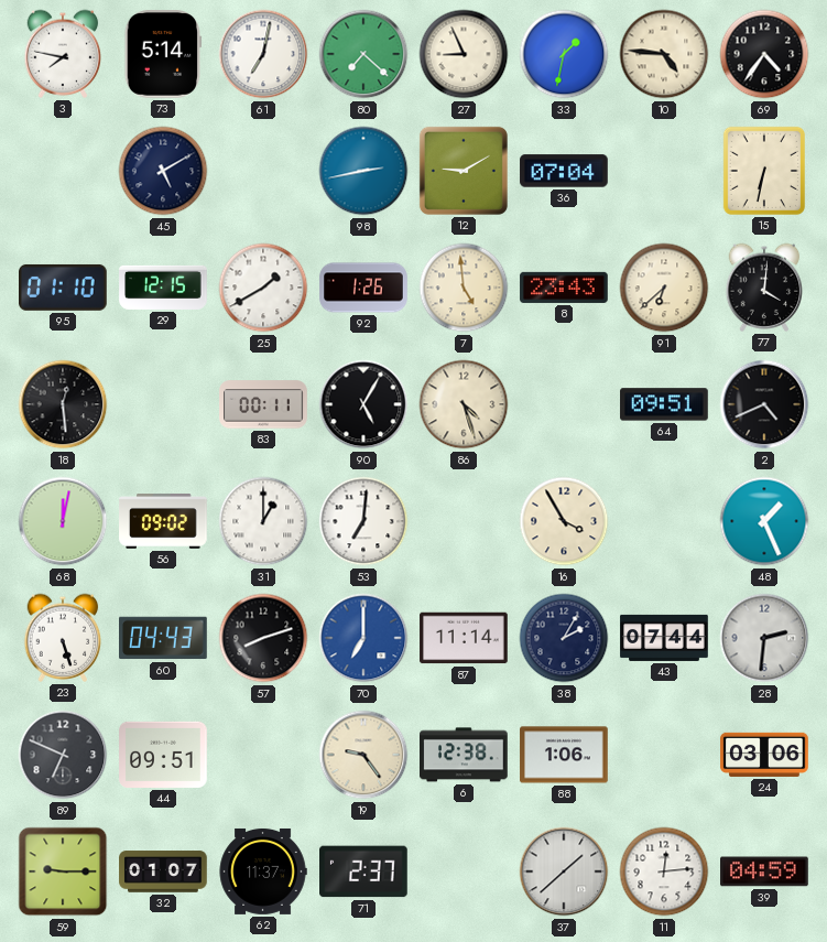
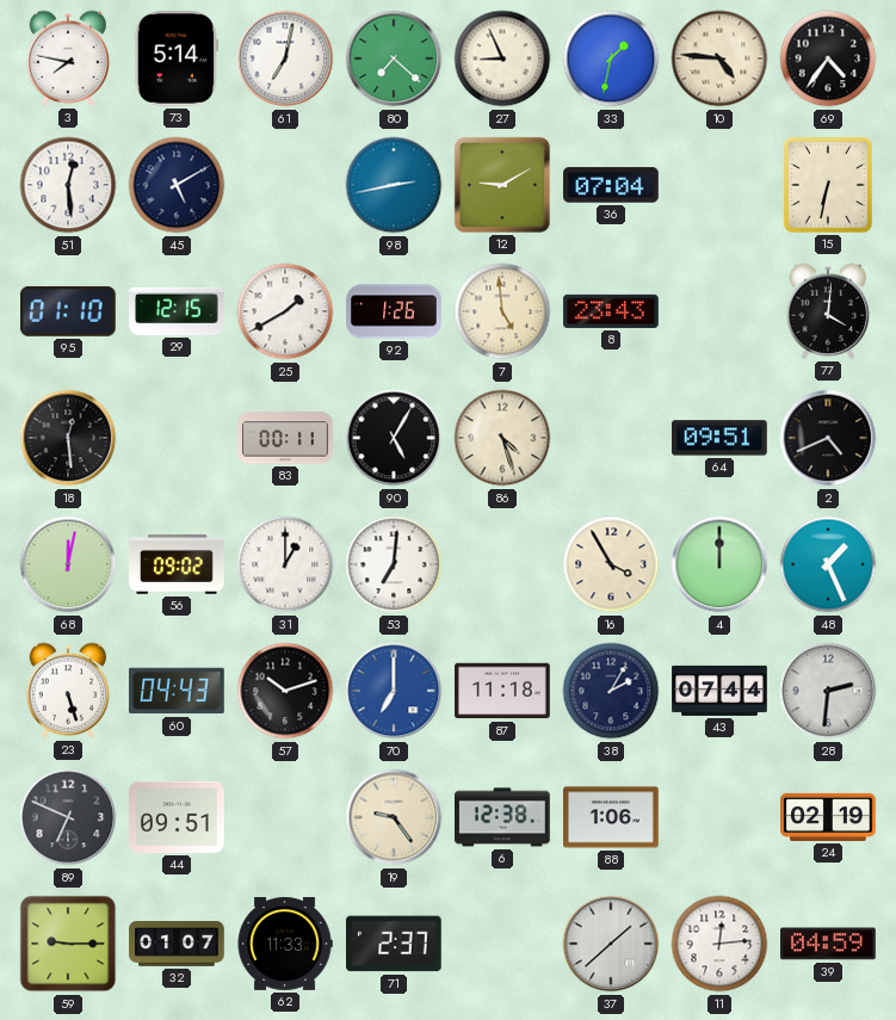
51: none -> 12:29 (68, 185)
91: 6:38 -> none (664, 288)
4: none -> 12:00 (719, 564)
57: 8:12 -> 10:12 (285, 691)
87: 11:14 -> 11:18 (502, 691)
24: 03:06 -> 02:19 (828, 817)
62: 11:37 -> 11:33 (285, 944)
